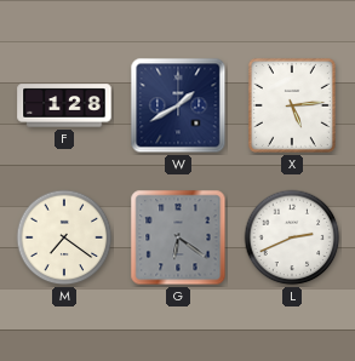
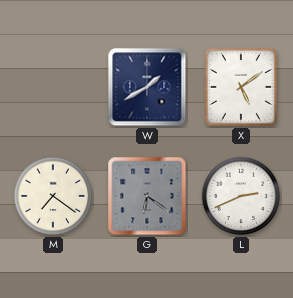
F: 1:28 -> none (64, 105)
X: 5:14 -> 5:09 (241, 87)
